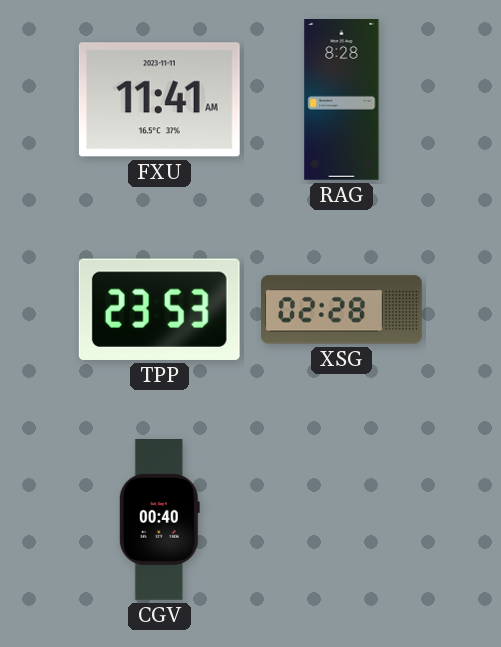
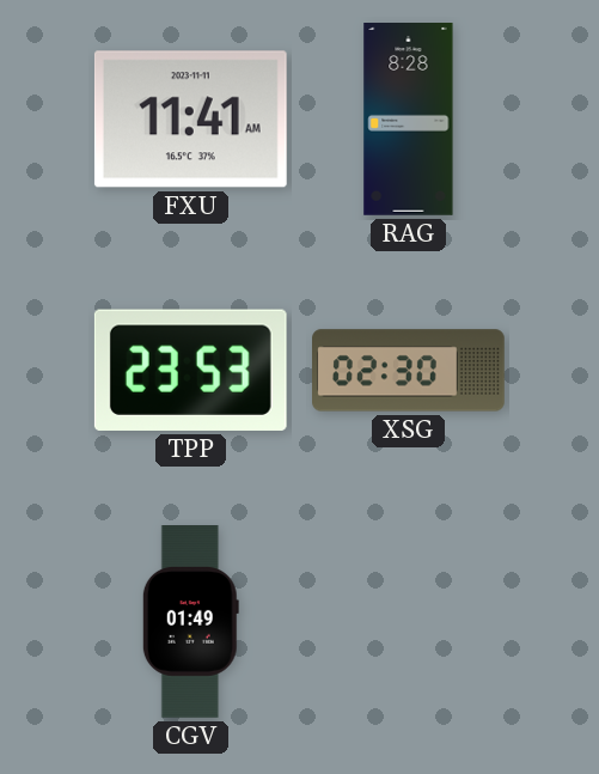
XSG: 02:28 -> 02:30 (409, 371)
CGV: 00:40 -> 01:49 (190, 622)
